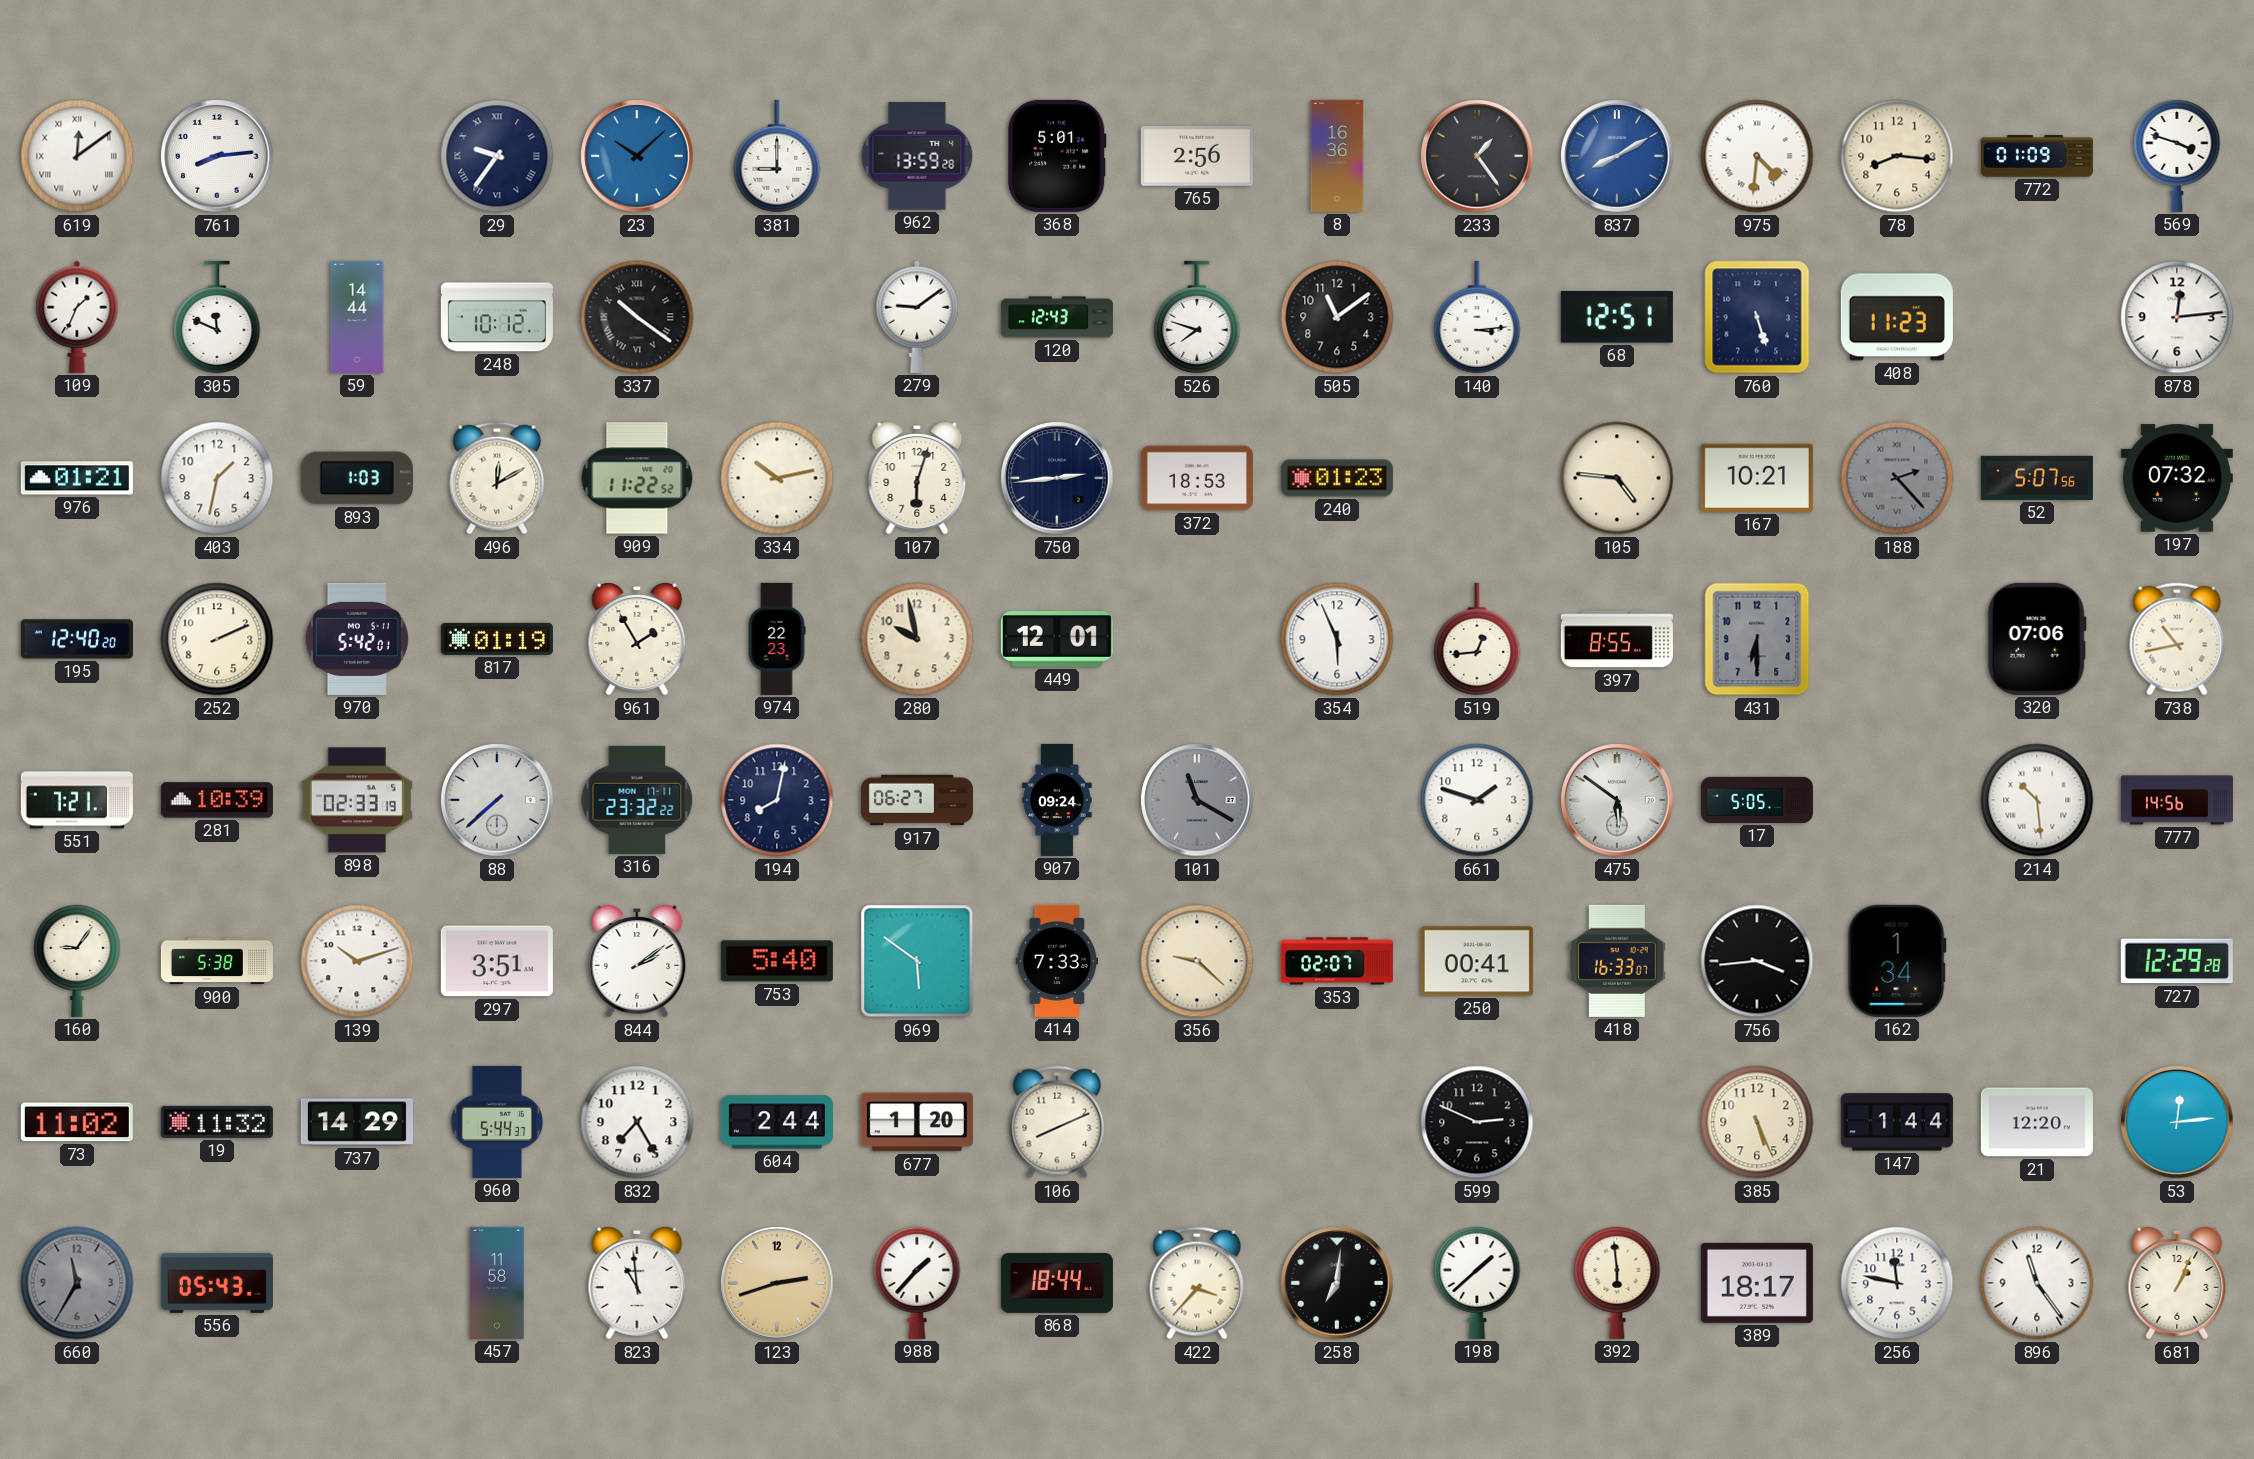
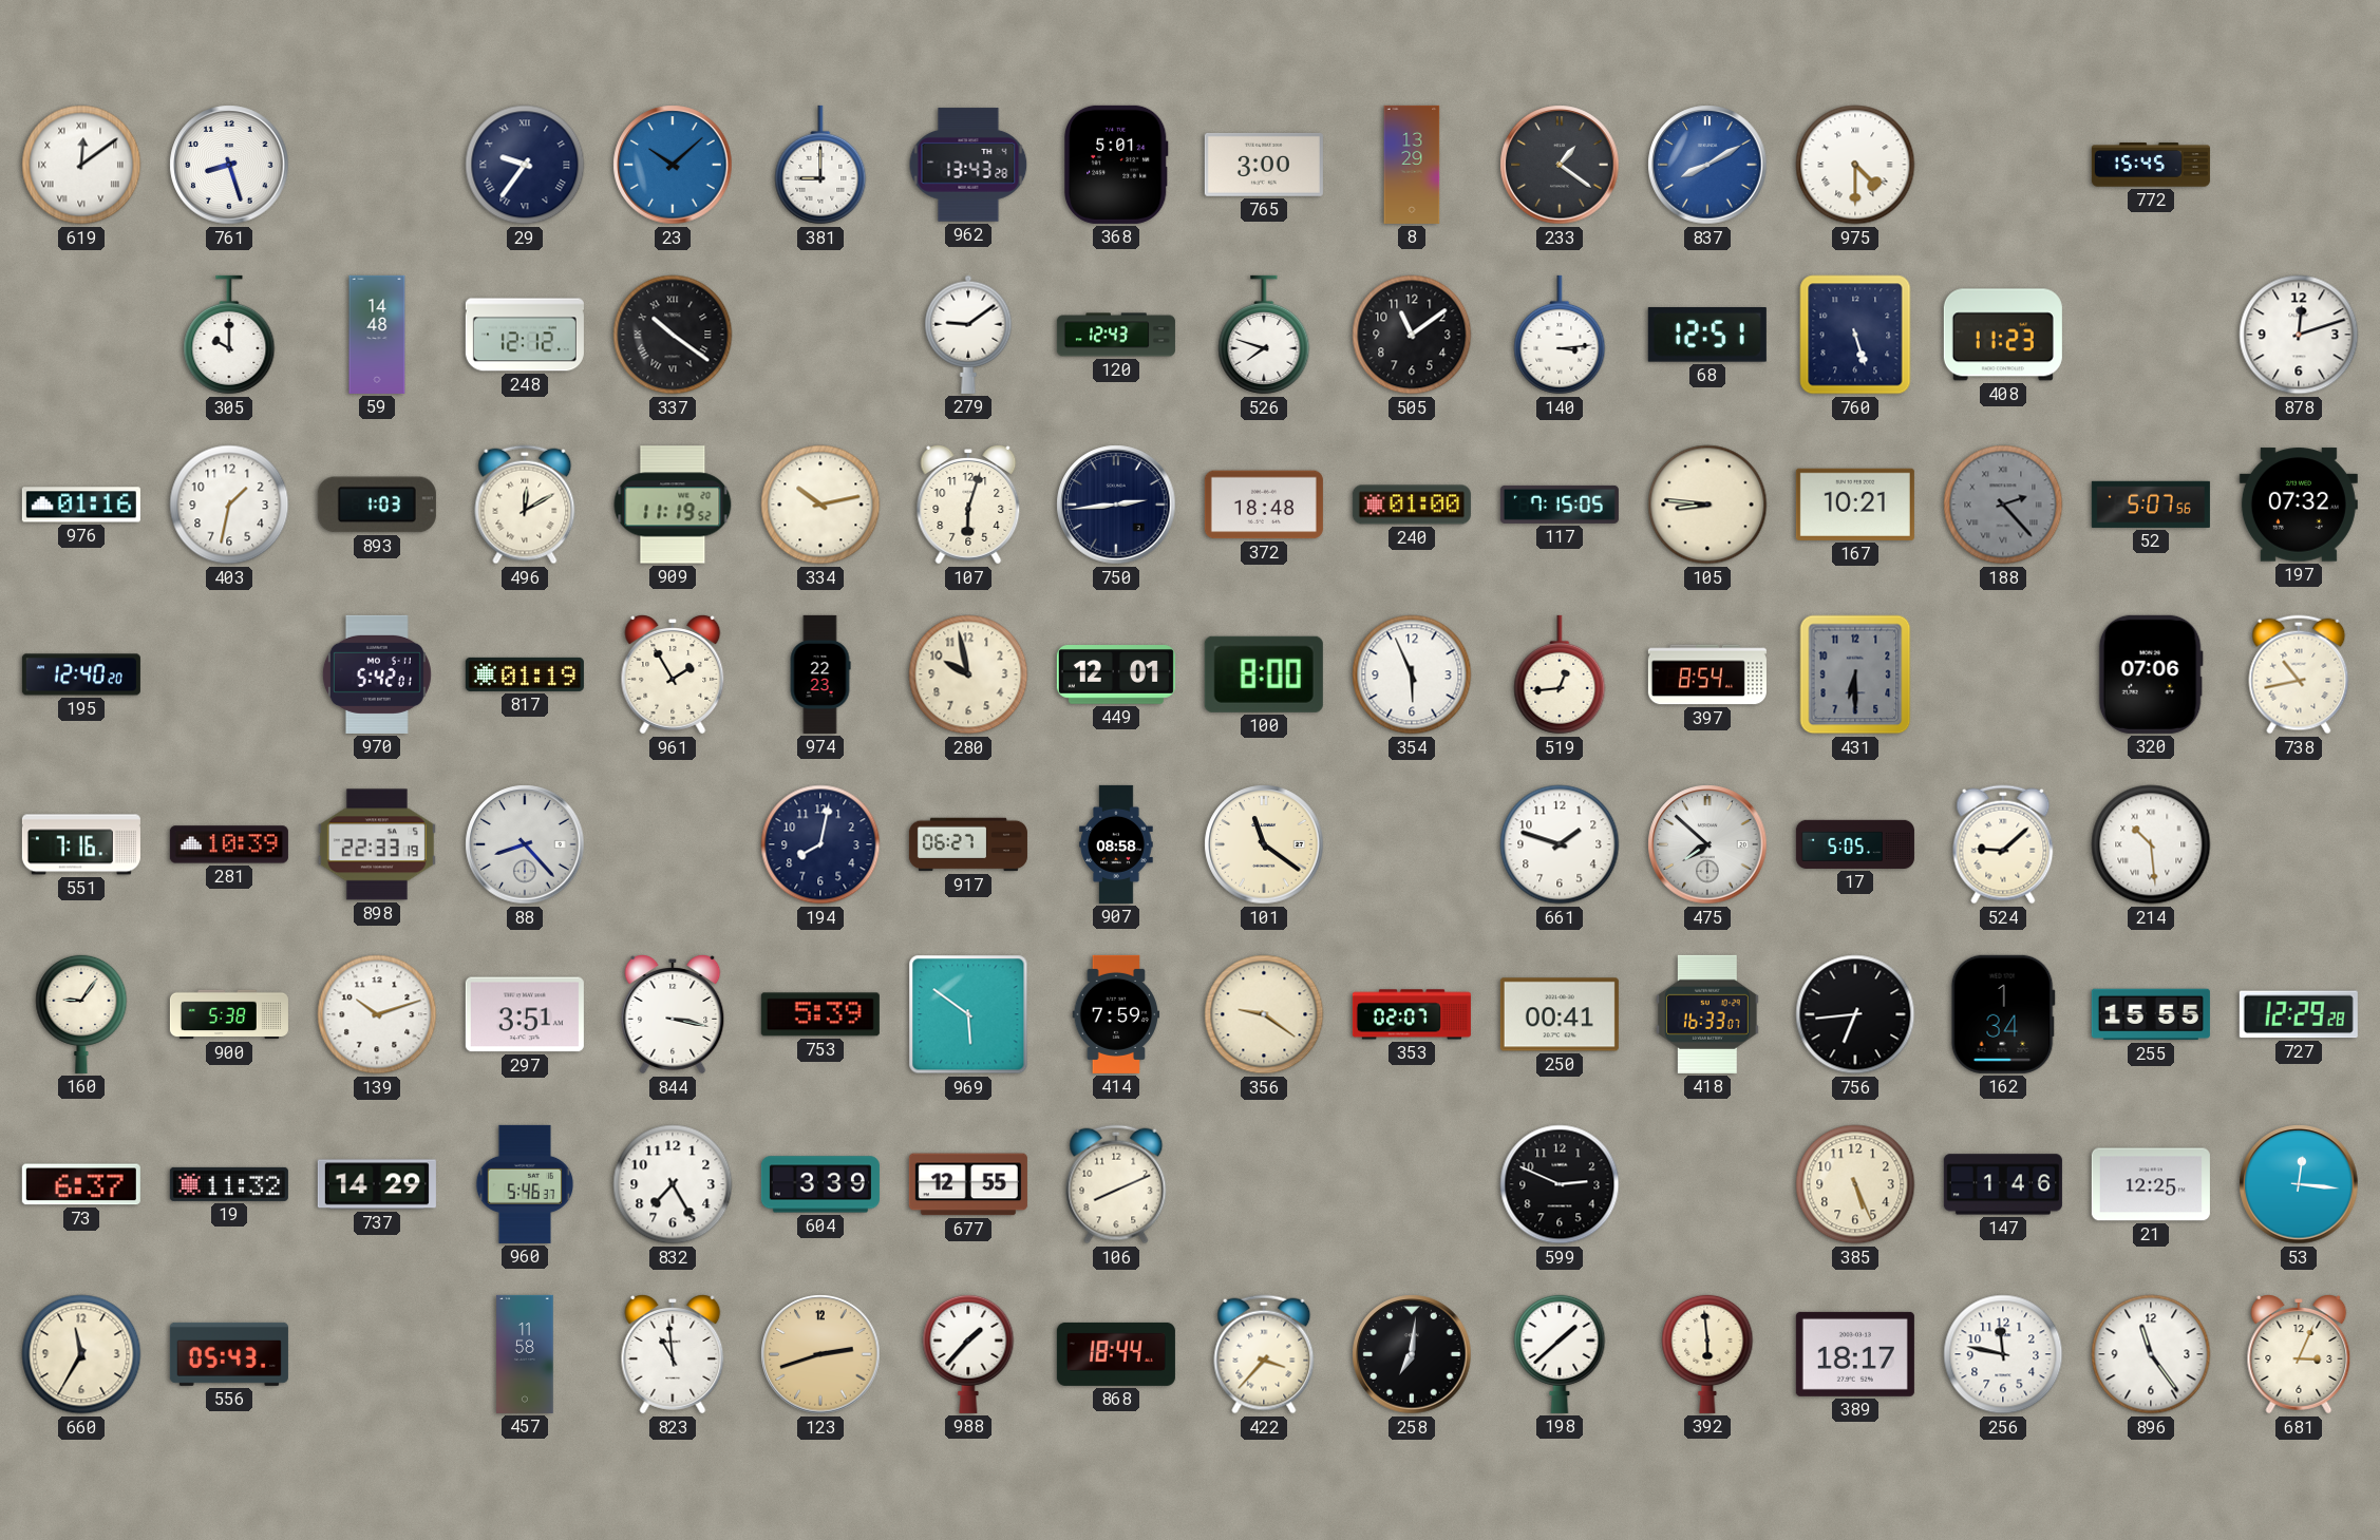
761: 8:14 -> 8:27 (229, 165)
962: 13:59 -> 13:43 (968, 165)
765: 2:56 -> 3:00 (1264, 165)
8: 16:36 -> 13:29 (1412, 165)
233: 1:24 -> 1:21 (1560, 165)
975: 4:31 -> 4:30 (1855, 165)
78: 8:16 -> none (1897, 156)
772: 01:09 -> 15:45 (2151, 165)
569: 3:48 -> none (2177, 155)
109: 1:34 -> none (77, 317)
305: 11:49 -> 10:00 (229, 335)
59: 14:44 -> 14:48 (377, 335)
248: 10:12 -> 12:12 (525, 335)
878: 12:14 -> 12:12 (2299, 335)
976: 01:21 -> 01:16 (81, 505)
909: 11:22 -> 11:19 (673, 505)
372: 18:53 -> 18:48 (1264, 505)
240: 01:23 -> 01:00 (1412, 505)
117: none -> 7:15 (1560, 505)
105: 4:46 -> 8:46 (1707, 505)
252: 2:11 -> none (217, 639)
100: none -> 8:00 (1264, 674)
397: 8:55 -> 8:54 (1707, 674)
551: 7:21 -> 7:16 (81, 844)
898: 02:33 -> 22:33 (377, 844)
88: 7:38 -> 8:23 (525, 844)
316: 23:32 -> none (637, 800)
907: 09:24 -> 08:58 (1116, 844)
101: 11:20 -> 11:21 (1264, 844)
101 dial: grey -> cream (1264, 844)
475: 5:51 -> 7:52 (1707, 844)
524: none -> 9:08 (2003, 844)
777: 14:56 -> none (2177, 800)
844: 2:09 -> 3:17 (673, 1015)
753: 5:40 -> 5:39 (820, 1014)
414: 7:33 -> 7:59 (1116, 1014)
356: 9:22 -> 9:21 (1264, 1014)
756: 3:44 -> 6:44 (1855, 1014)
255: none -> 15:55 (2151, 1014)
73: 11:02 -> 6:37 (81, 1184)
960: 5:44 -> 5:46 (525, 1184)
604: 2:44 -> 3:39 (820, 1184)
677: 1:20 -> 12:55 (968, 1184)
147: 1:44 -> 1:46 (2003, 1184)
21: 12:20 -> 12:25 (2151, 1184)
53: 12:14 -> 12:16 (2299, 1184)
660 dial: grey -> cream (81, 1354)
681: 1:04 -> 3:04 (2299, 1355)
